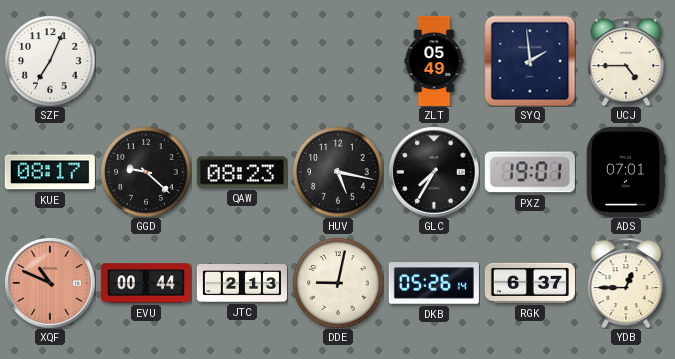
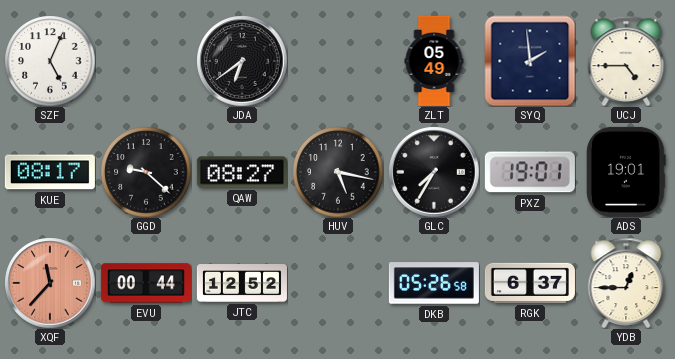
SZF: 7:04 -> 5:04 (50, 61)
JDA: none -> 6:39 (242, 61)
QAW: 08:23 -> 08:27 (242, 172)
ADS: 07:01 -> 19:01 (626, 172)
XQF: 10:49 -> 11:37 (50, 283)
JTC: 2:13 -> 12:52 (242, 284)
DDE: 9:02 -> none (338, 283)
DKB: 05:26:14 -> 05:26:58 (434, 283)
